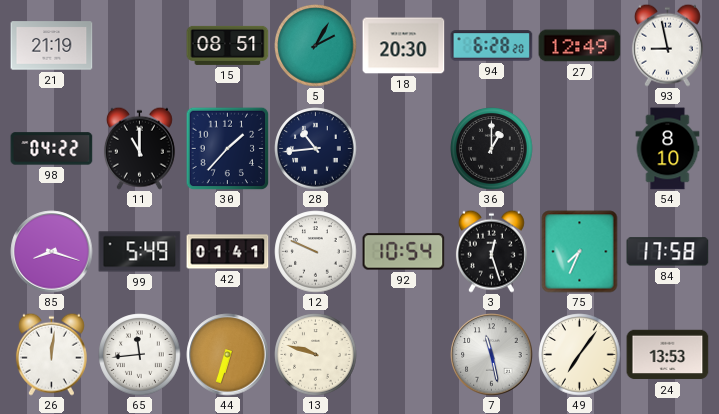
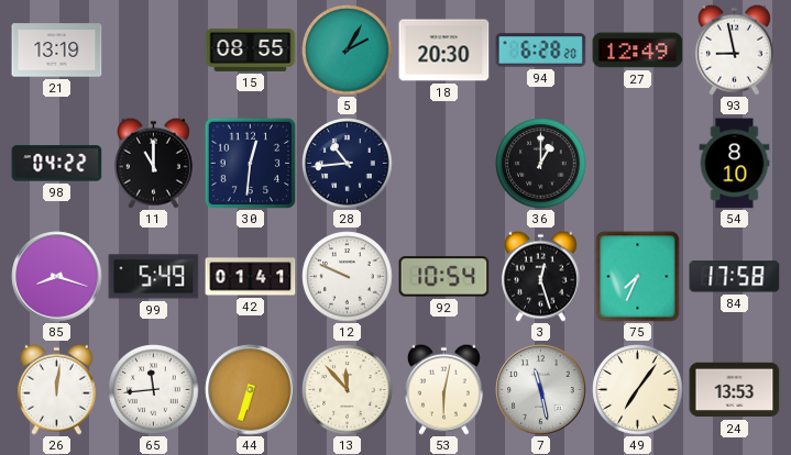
21: 21:19 -> 13:19 (57, 51)
15: 08:51 -> 08:55 (251, 49)
30: 1:37 -> 12:31 (250, 163)
13: 9:48 -> 11:53 (348, 390)
53: none -> 6:02 (443, 389)
